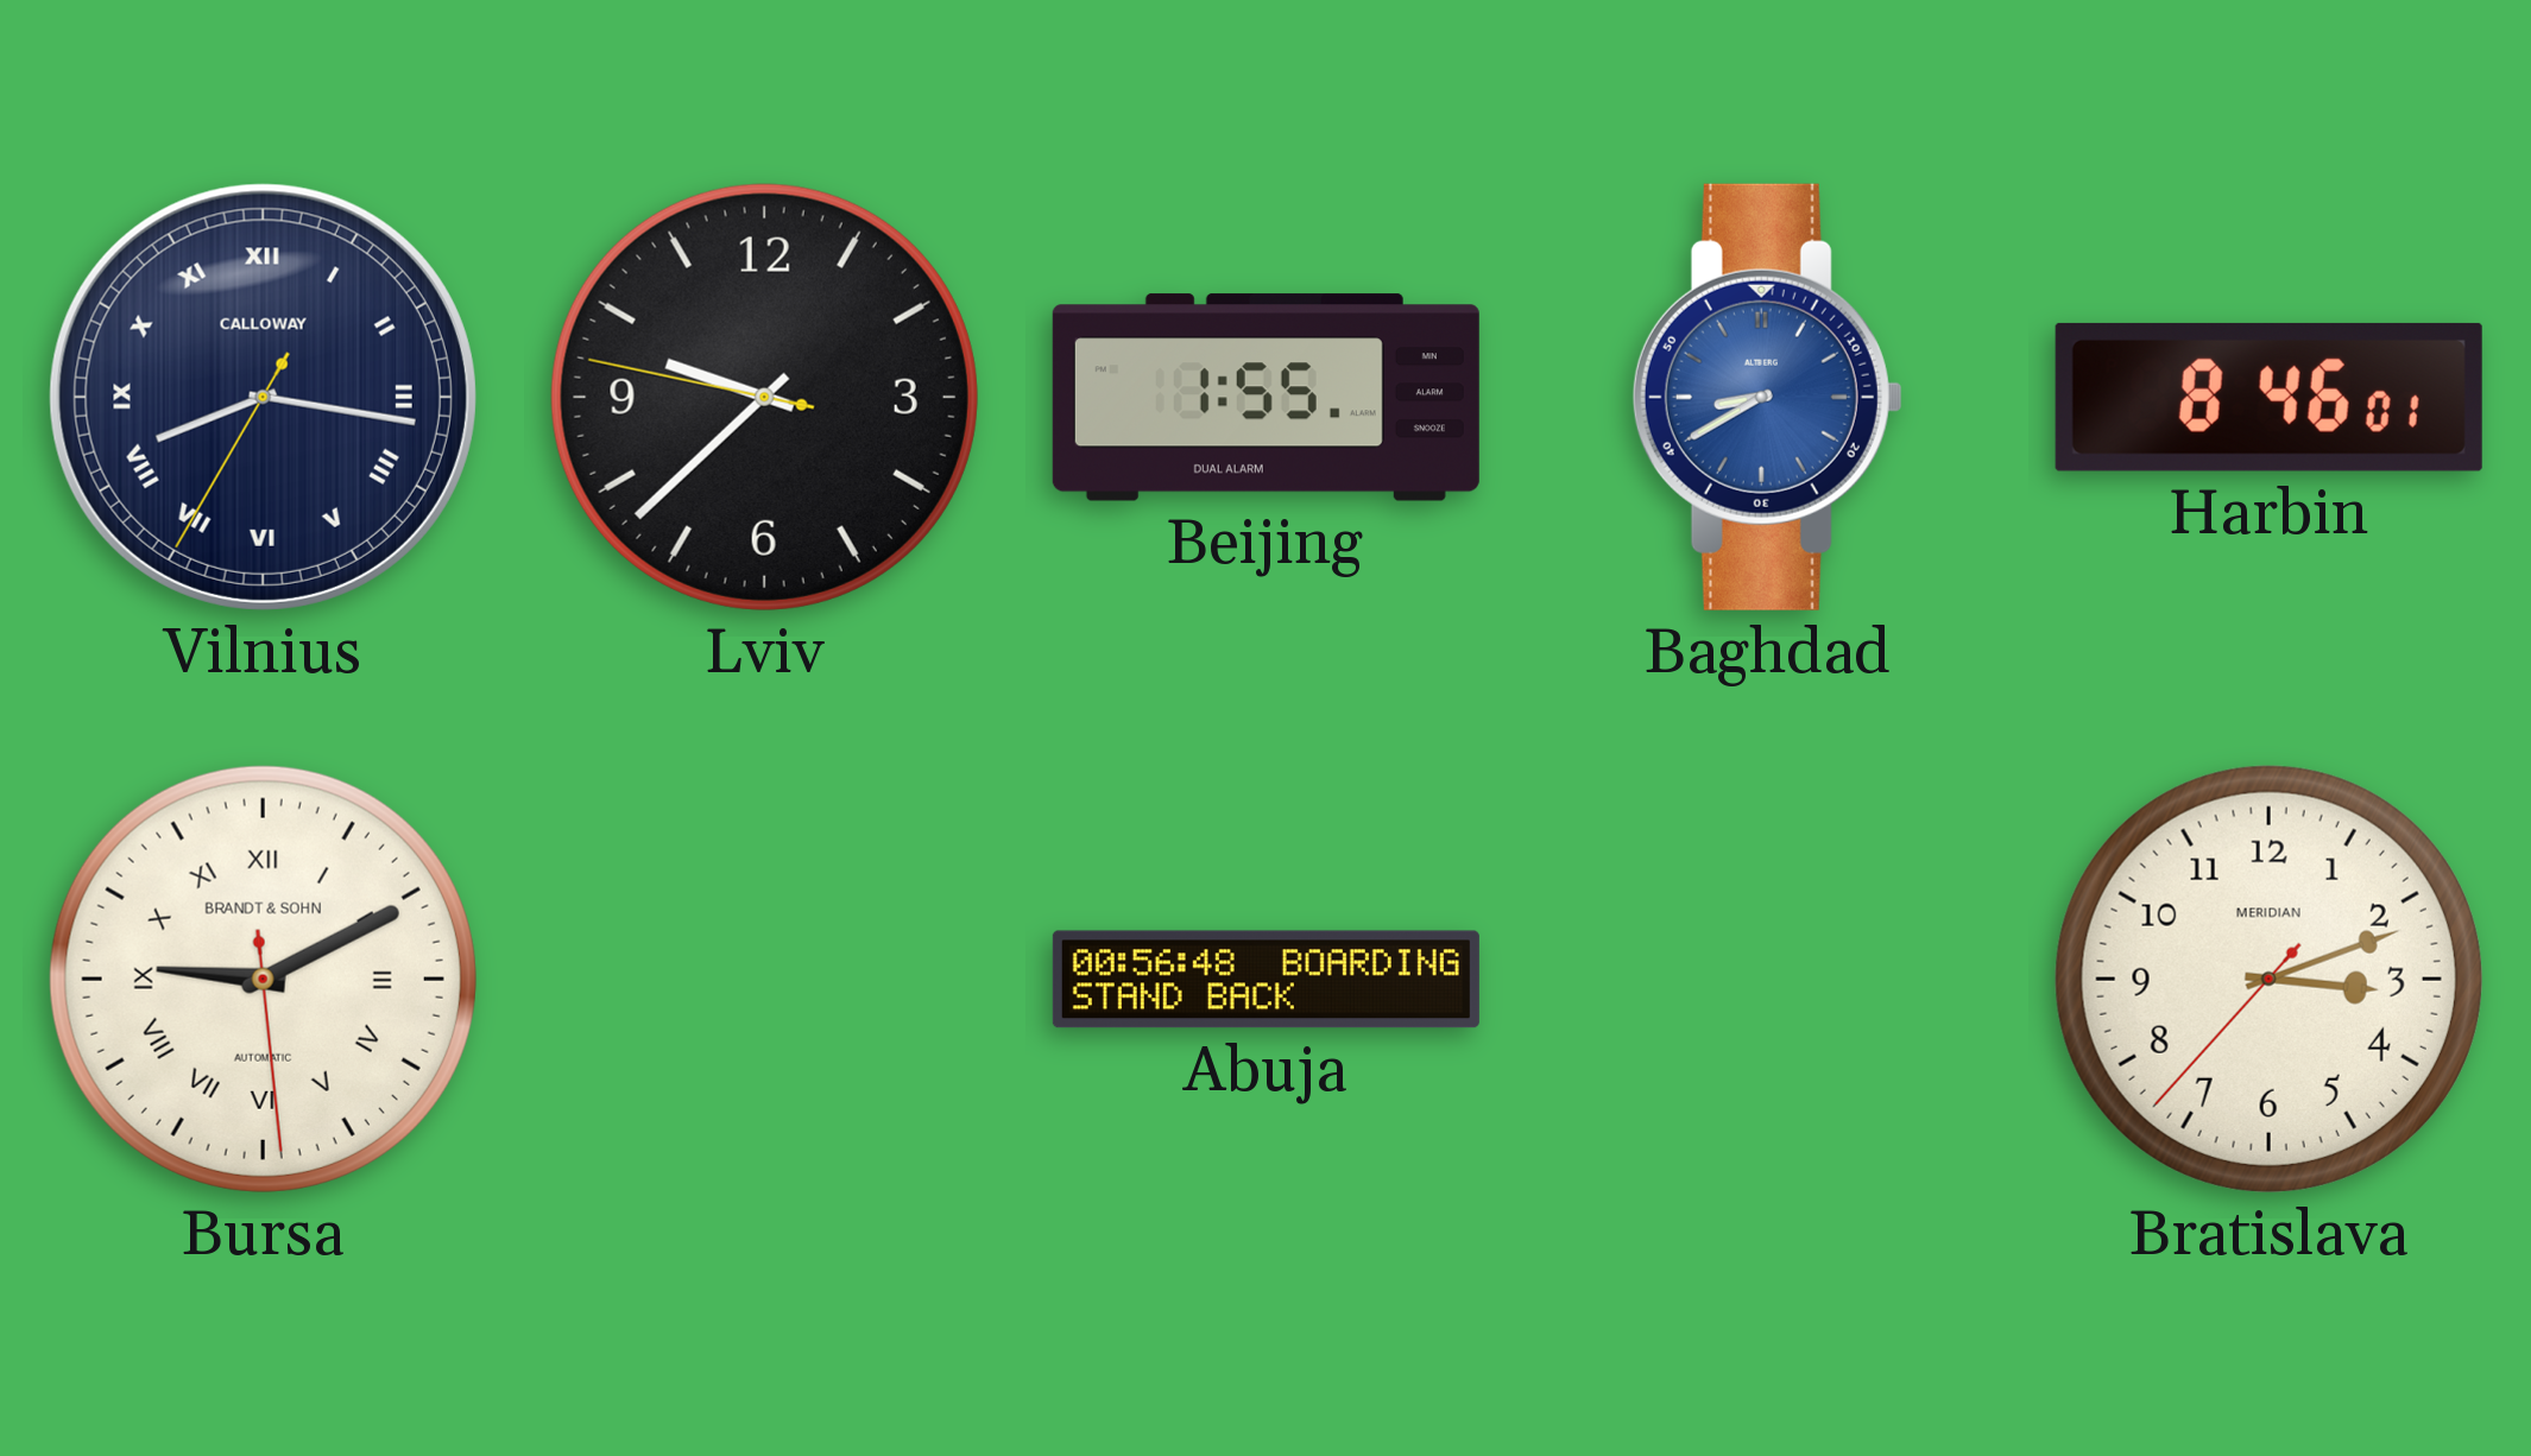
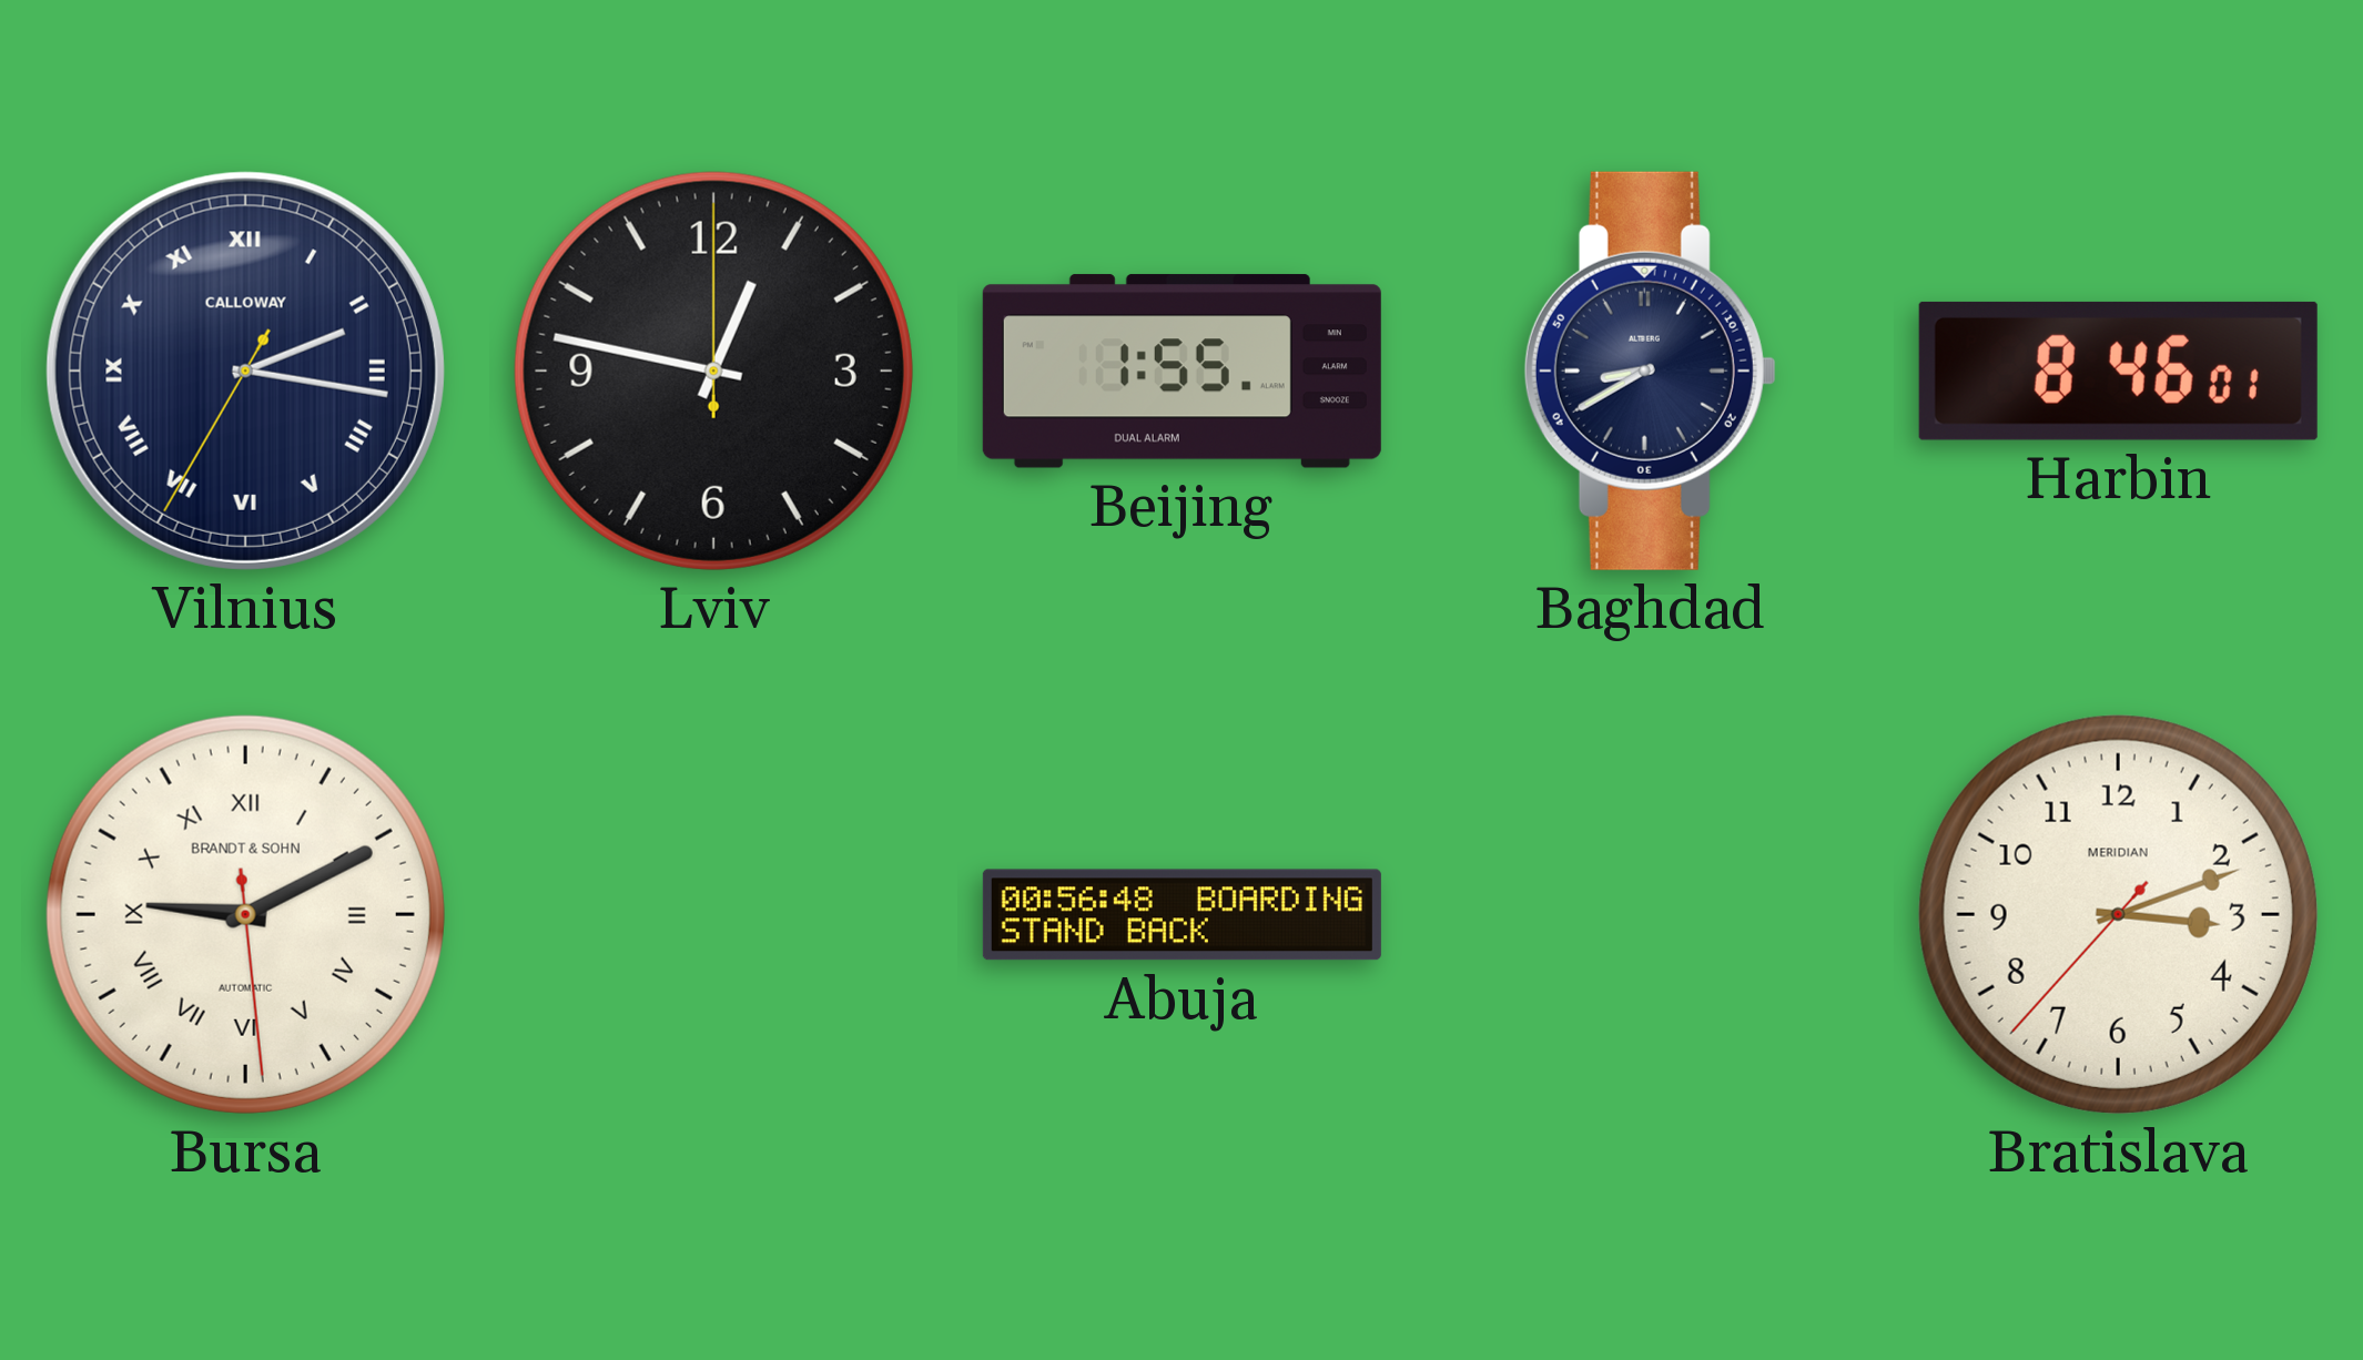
Vilnius: 8:16 -> 2:16 (245, 371)
Lviv: 9:37 -> 12:47 (713, 371)
Baghdad dial: blue -> navy (1650, 371)
